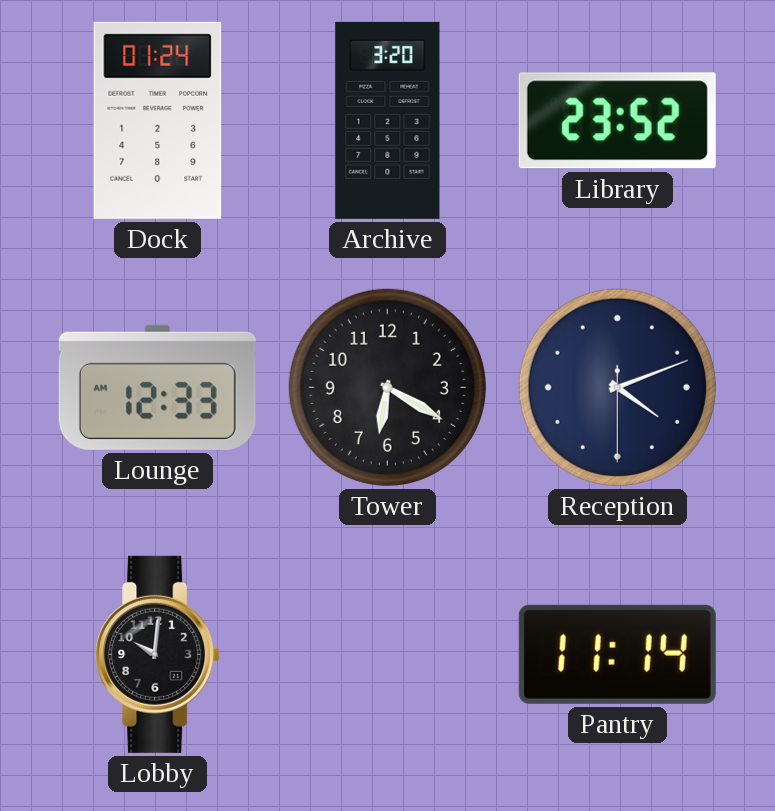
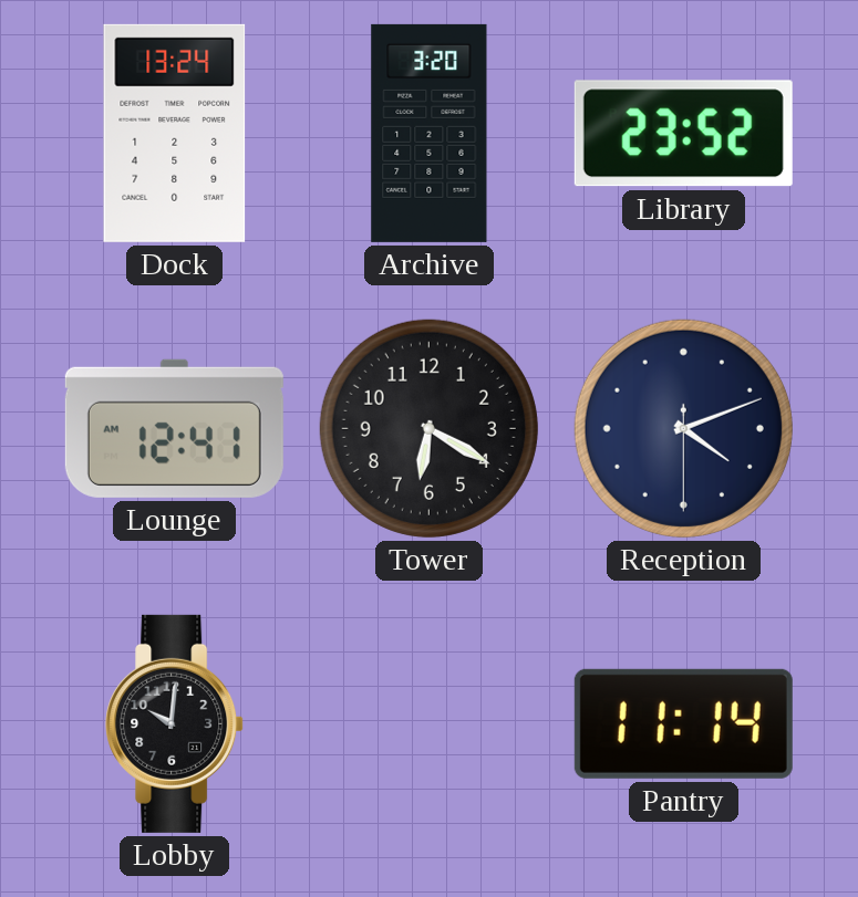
Dock: 01:24 -> 13:24 (175, 133)
Lounge: 12:33 -> 12:41 (174, 428)
